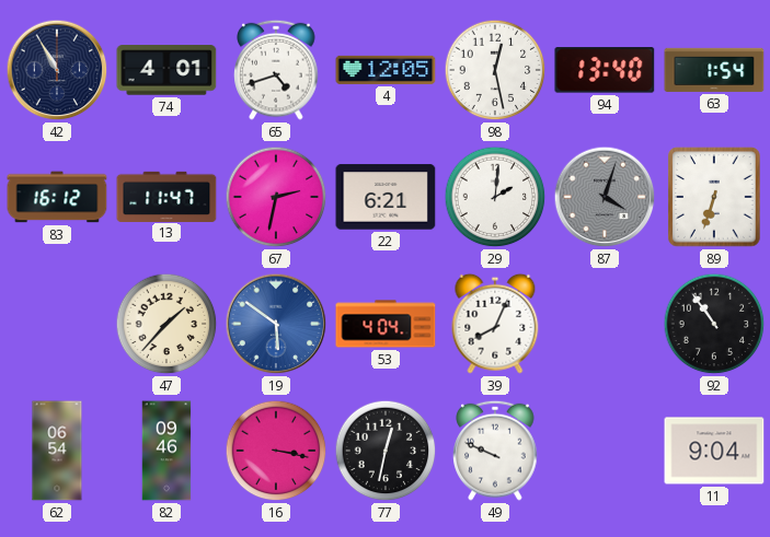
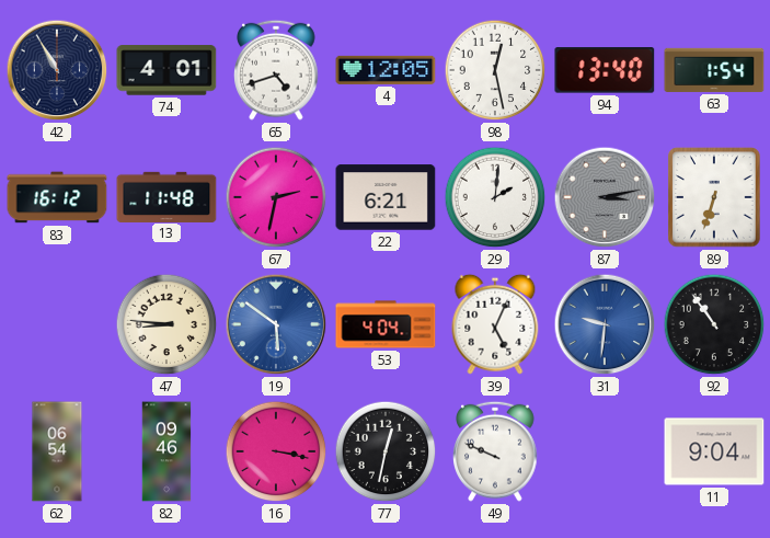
13: 11:47 -> 11:48 (166, 196)
87: 4:03 -> 3:13 (605, 197)
47: 1:37 -> 8:46 (166, 324)
39: 8:04 -> 5:04 (495, 324)
31: none -> 9:31 (605, 324)
